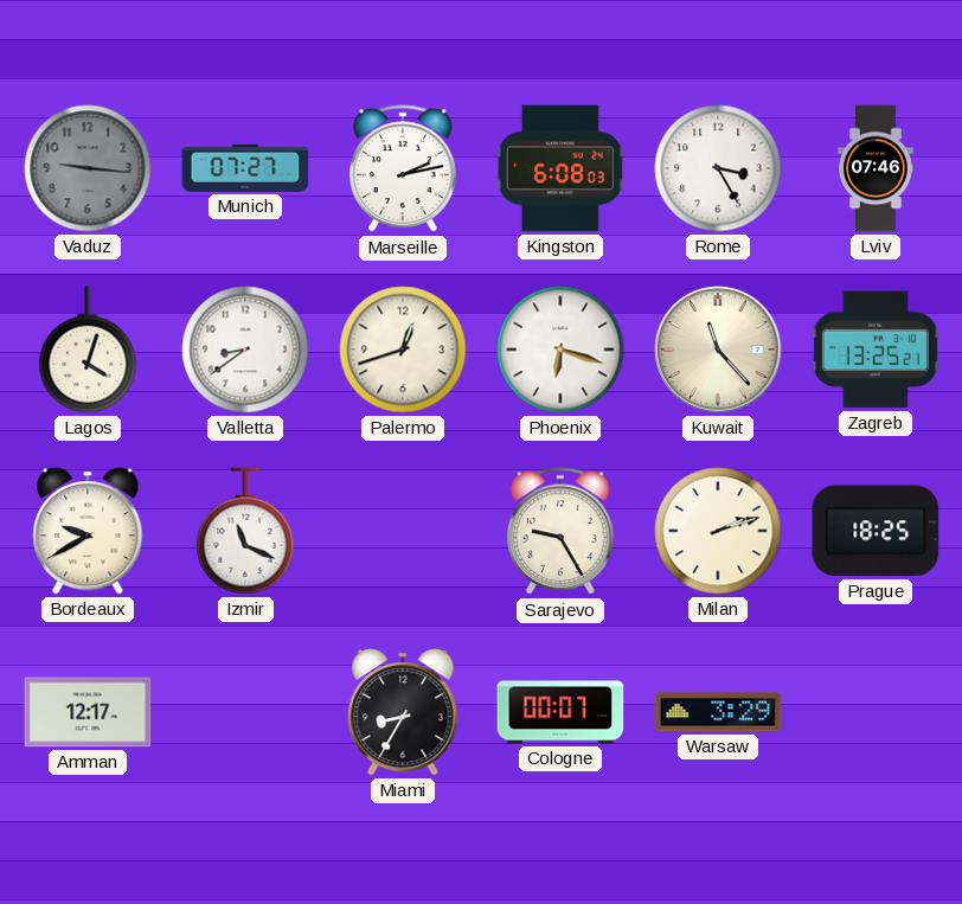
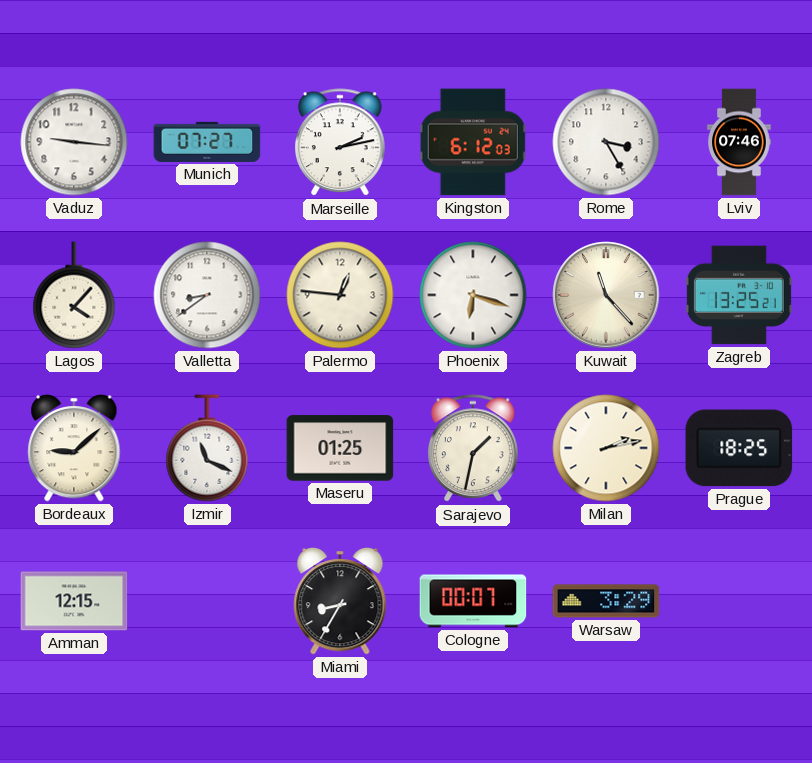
Vaduz dial: grey -> white (74, 142)
Kingston: 6:08 -> 6:12 (473, 142)
Lagos: 4:03 -> 4:07 (74, 295)
Palermo: 12:42 -> 12:46 (340, 295)
Bordeaux: 9:40 -> 9:08 (74, 448)
Maseru: none -> 01:25 (340, 448)
Sarajevo: 9:25 -> 1:32 (474, 449)
Milan: 2:12 -> 2:13 (606, 448)
Amman: 12:17 -> 12:15 (74, 601)
